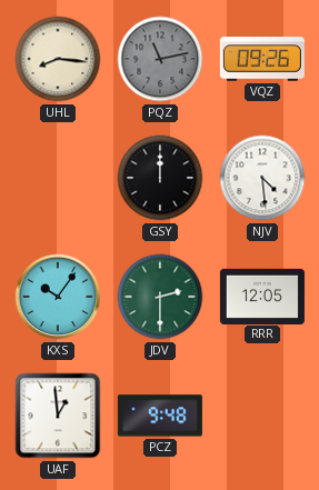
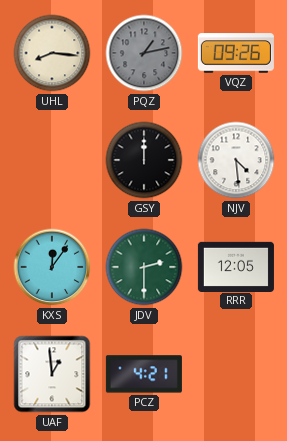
PQZ: 11:13 -> 1:13 (144, 53)
KXS: 10:06 -> 12:06 (52, 267)
PCZ: 9:48 -> 4:21 (144, 374)
